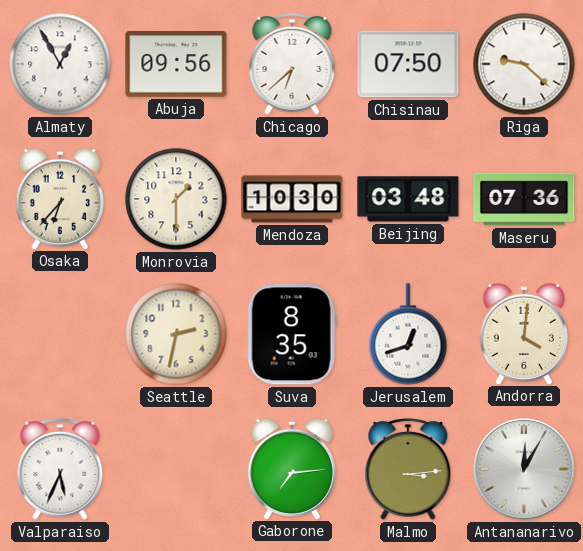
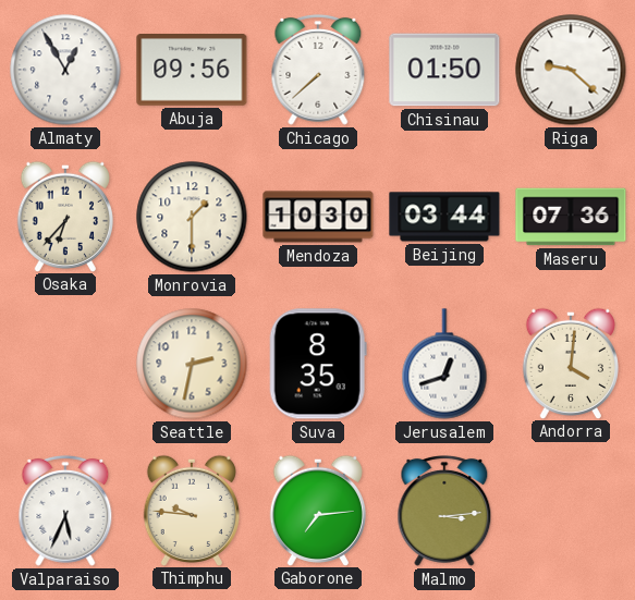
Chicago: 6:38 -> 7:38 (318, 70)
Chisinau: 07:50 -> 01:50 (444, 70)
Beijing: 03:48 -> 03:44 (444, 217)
Thimphu: none -> 9:46 (191, 510)
Antananarivo: 12:05 -> none (524, 469)
